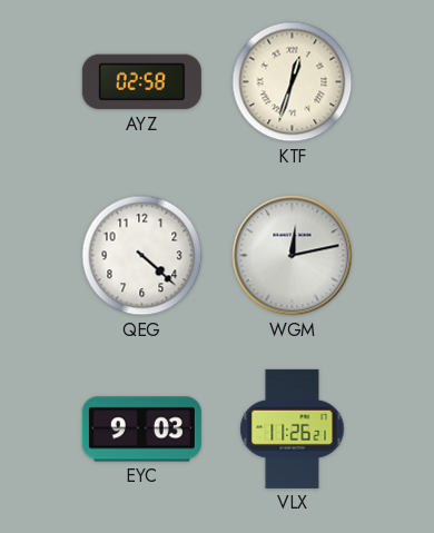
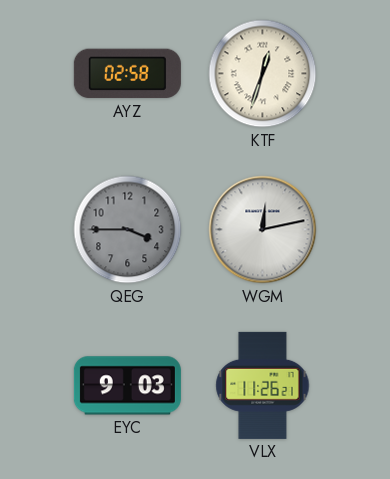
QEG: 4:22 -> 3:45 (128, 230)
QEG dial: white -> grey (128, 230)
